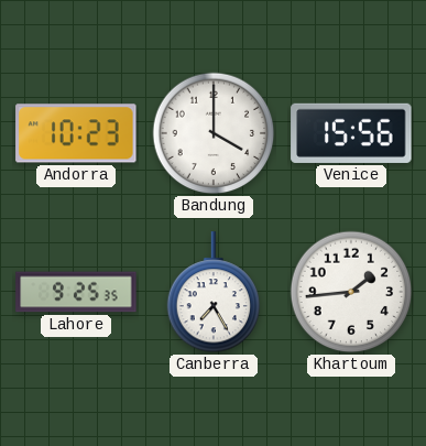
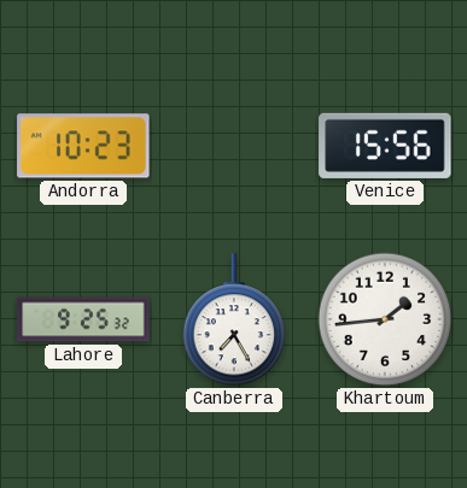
Bandung: 4:00 -> none (214, 133)
Lahore: 9:25:35 -> 9:25:32 (83, 319)
